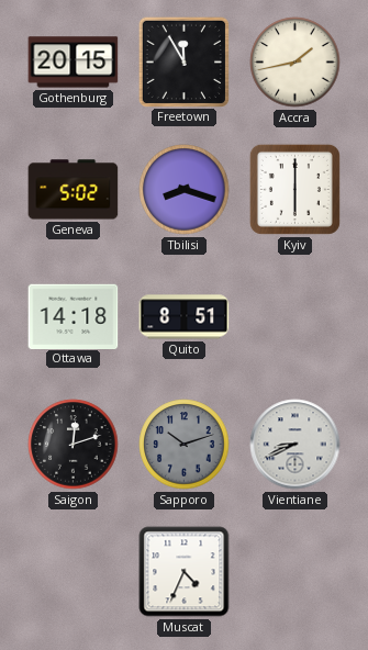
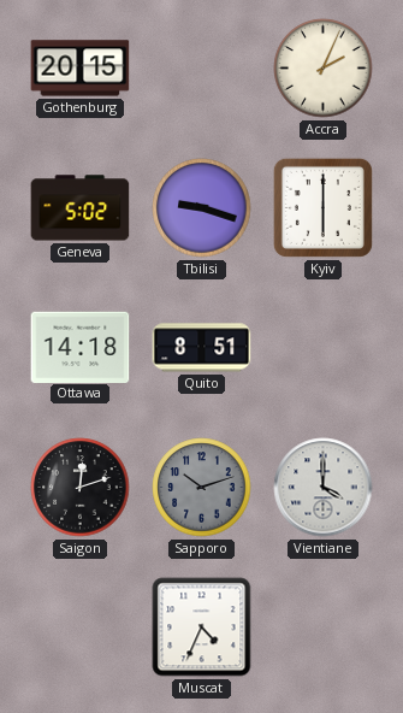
Freetown: 11:55 -> none (183, 61)
Accra: 1:43 -> 2:04 (324, 69)
Tbilisi: 8:18 -> 9:18 (202, 208)
Vientiane: 8:41 -> 4:00 (324, 488)
